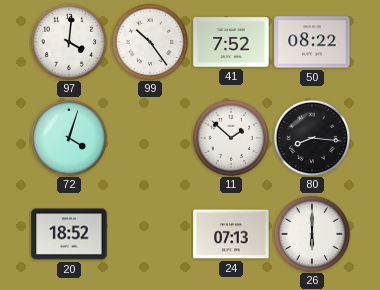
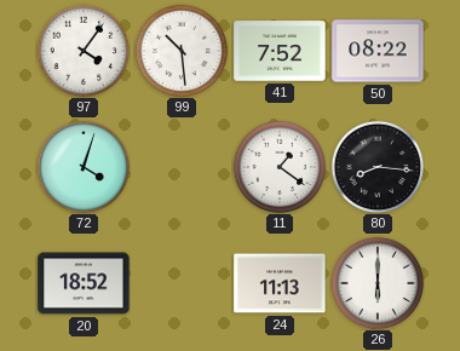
97: 4:01 -> 4:06 (84, 51)
99: 10:24 -> 10:29 (182, 51)
11: 1:52 -> 1:21 (280, 167)
24: 07:13 -> 11:13 (280, 283)
